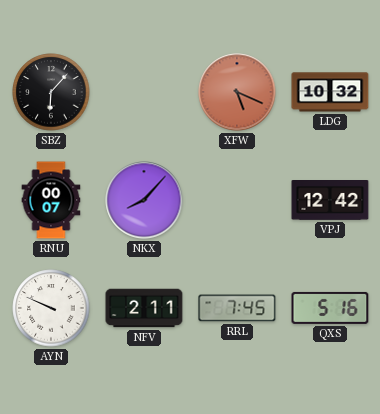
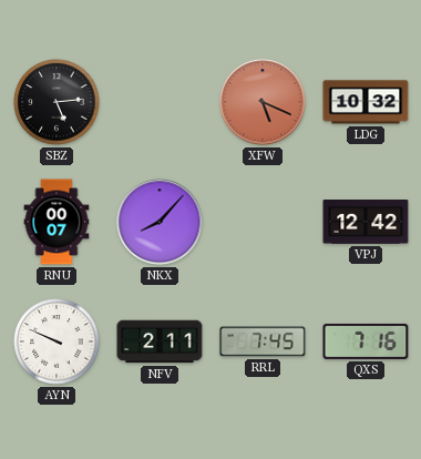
SBZ: 6:07 -> 5:14 (57, 102)
QXS: 5:16 -> 7:16 (366, 341)
